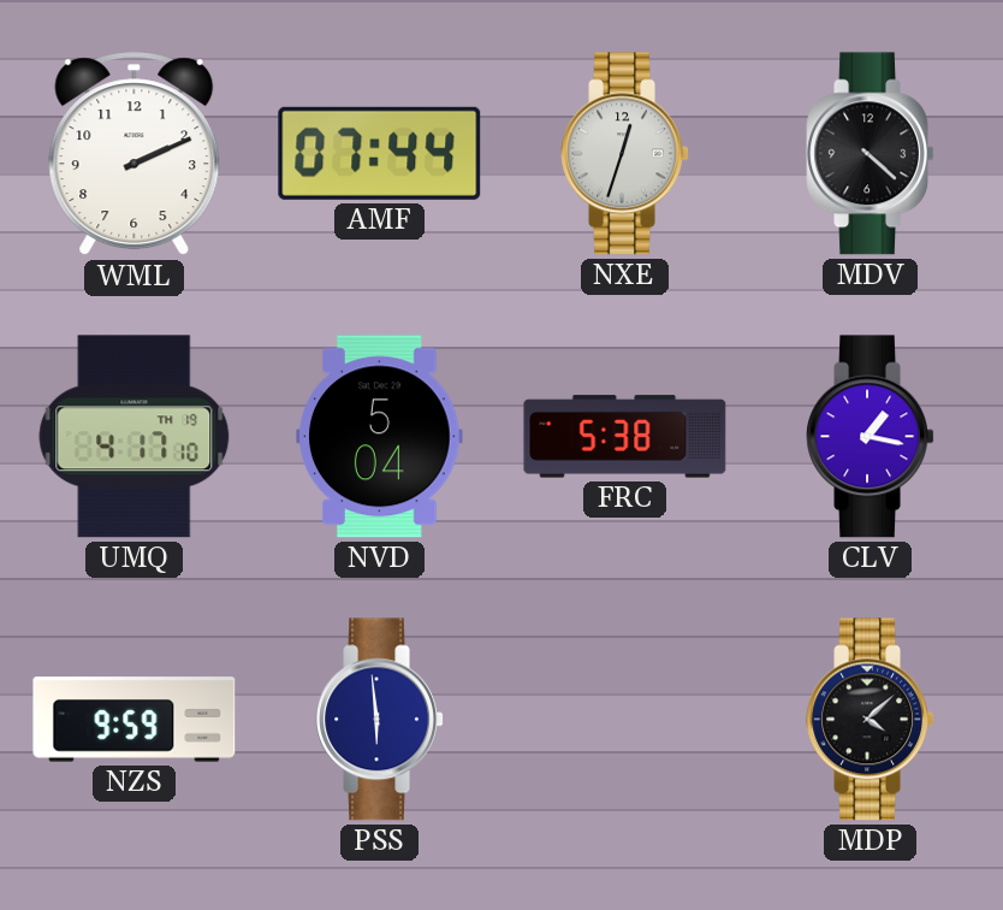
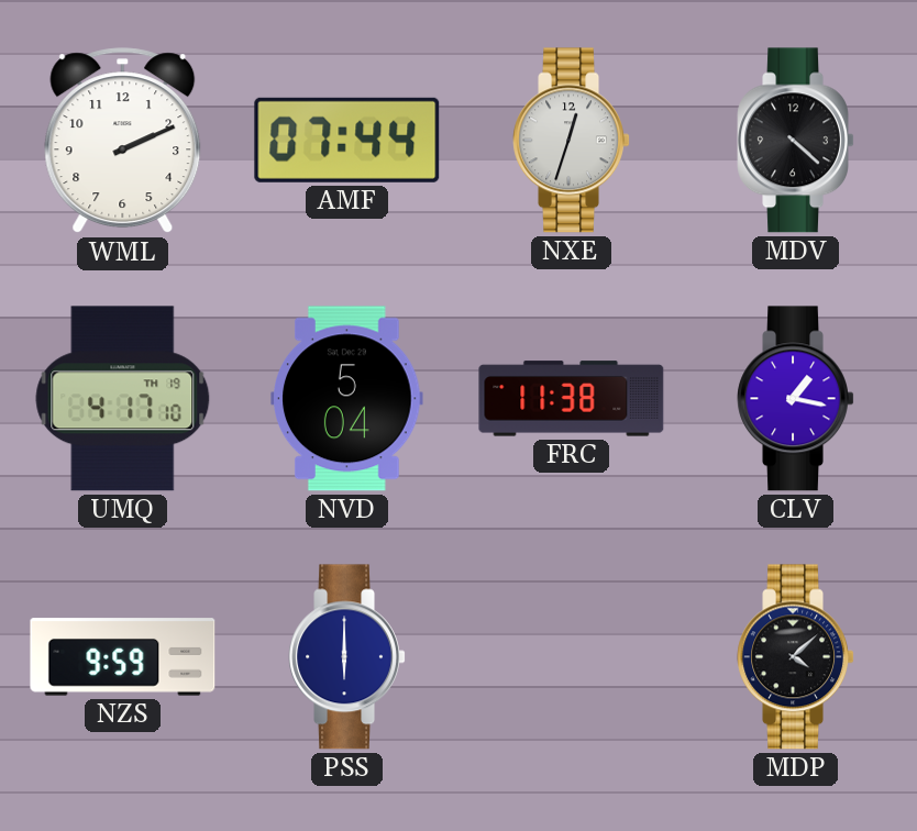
FRC: 5:38 -> 11:38 (572, 399)
PSS: 5:59 -> 6:00 (346, 657)
